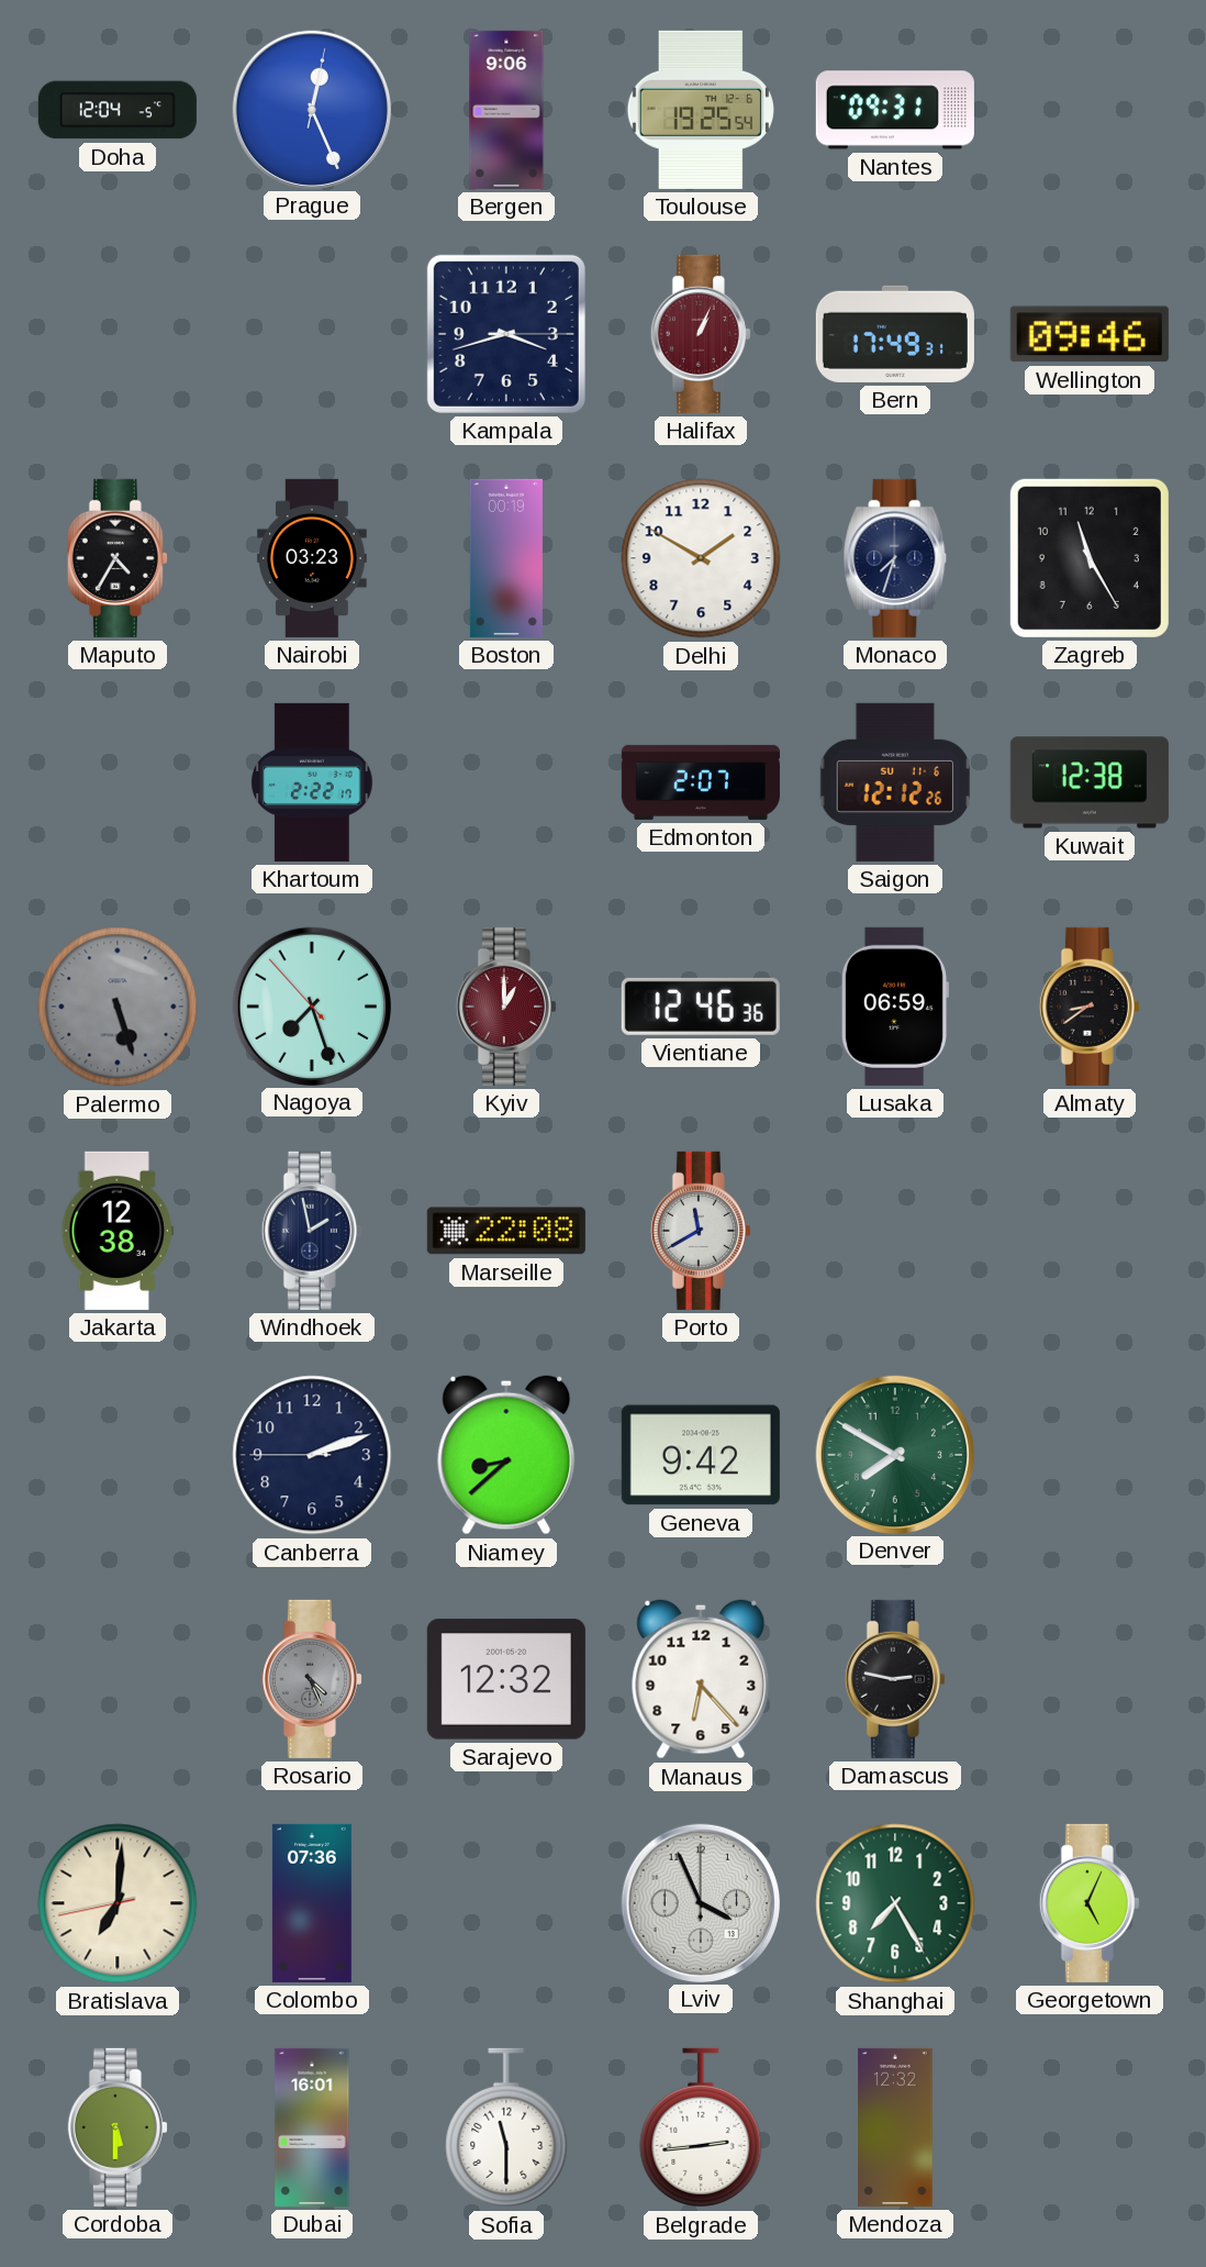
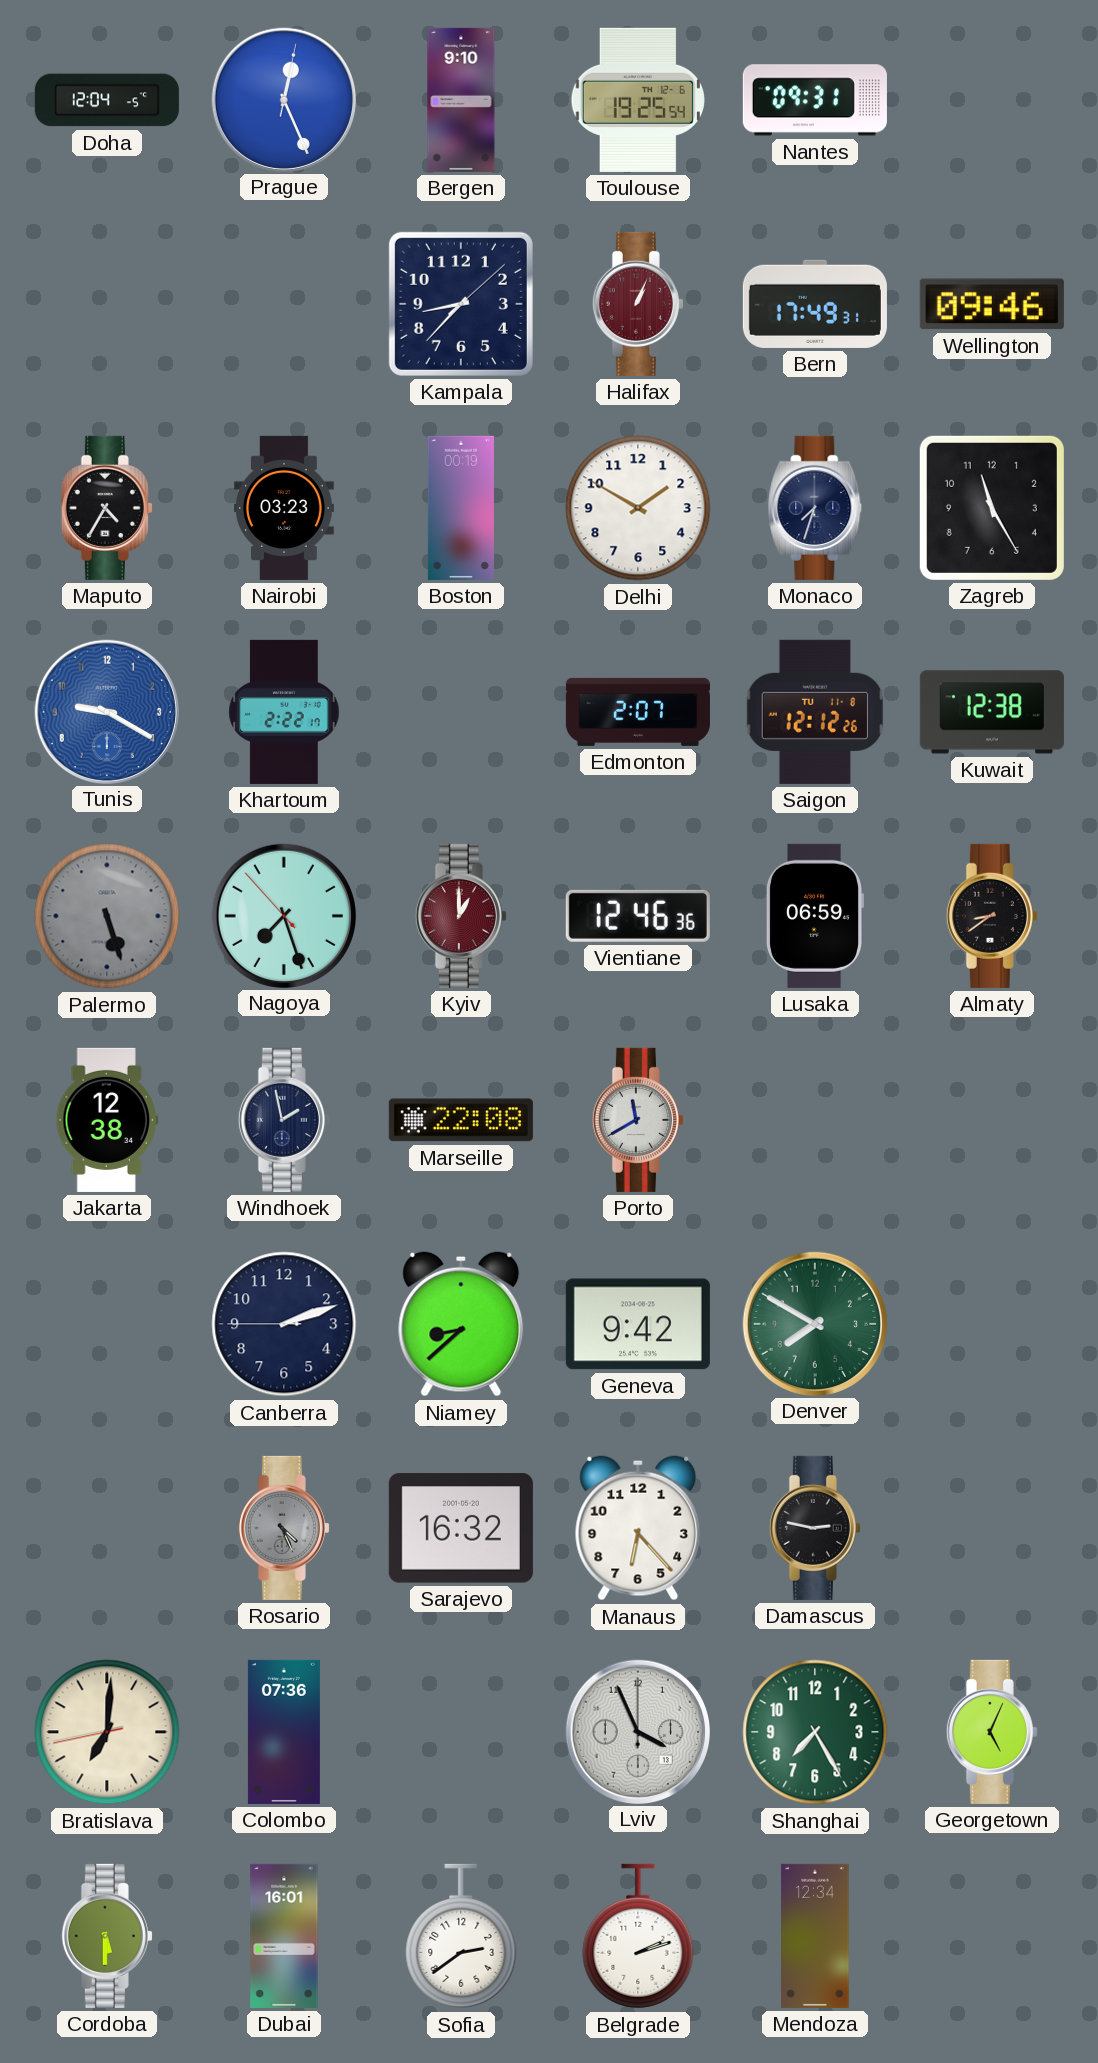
Bergen: 9:06 -> 9:10 (461, 100)
Kampala: 3:42 -> 8:37 (461, 304)
Tunis: none -> 9:20 (106, 711)
Saigon date: SU 11-6 -> TU 11-8 (815, 712)
Sarajevo: 12:32 -> 16:32 (461, 1528)
Sofia: 11:30 -> 2:39 (461, 1936)
Belgrade: 2:44 -> 2:12 (638, 1936)
Mendoza: 12:32 -> 12:34 (815, 1936)
